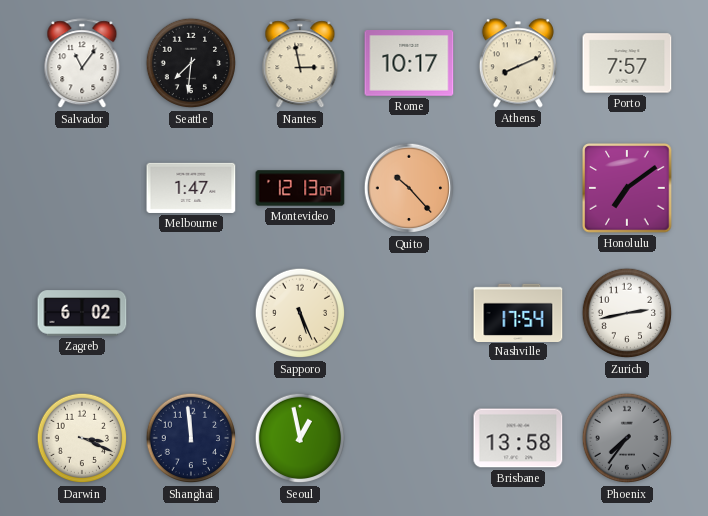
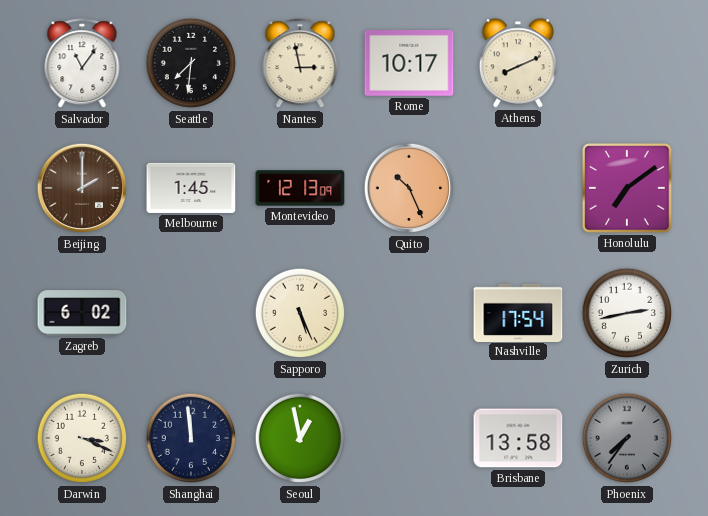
Porto: 7:57 -> none (627, 63)
Beijing: none -> 2:00 (82, 188)
Melbourne: 1:47 -> 1:45 (191, 188)
Quito: 10:23 -> 10:26 (409, 188)
